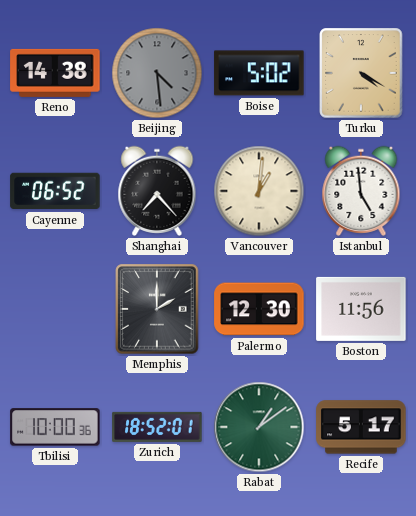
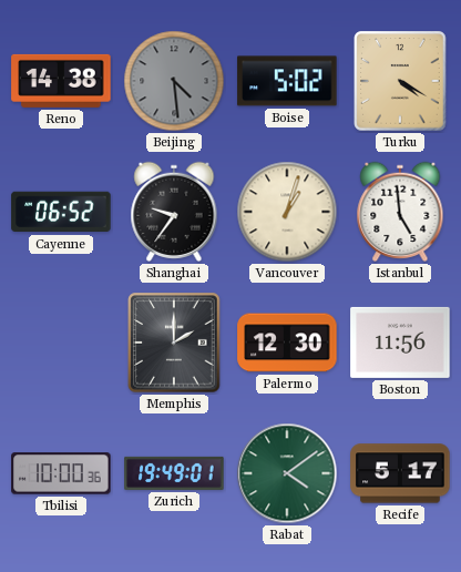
Shanghai: 7:23 -> 9:36 (174, 212)
Vancouver: 1:01 -> 1:03 (287, 212)
Zurich: 18:52 -> 19:49 (174, 473)
Rabat: 1:09 -> 4:09 (287, 473)
